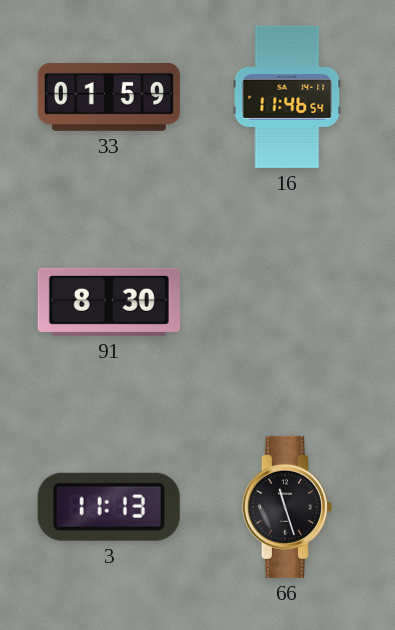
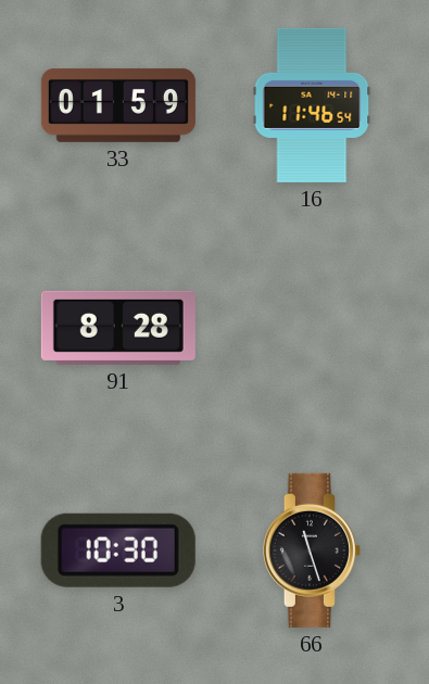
91: 8:30 -> 8:28 (118, 328)
3: 11:13 -> 10:30 (118, 550)
